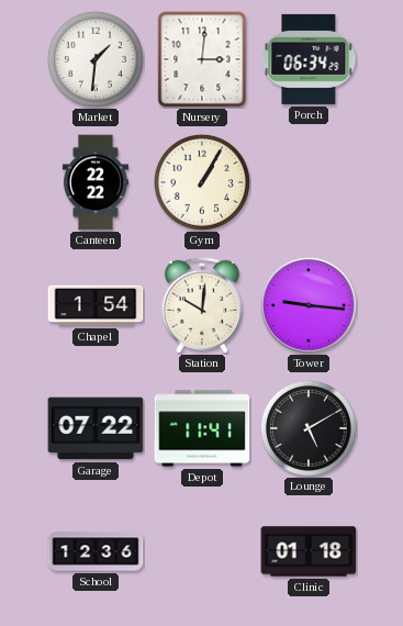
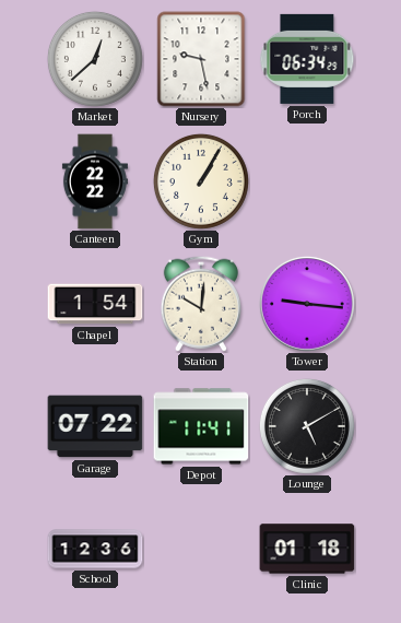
Market: 1:31 -> 12:38 (95, 59)
Nursery: 3:01 -> 9:28 (201, 59)
